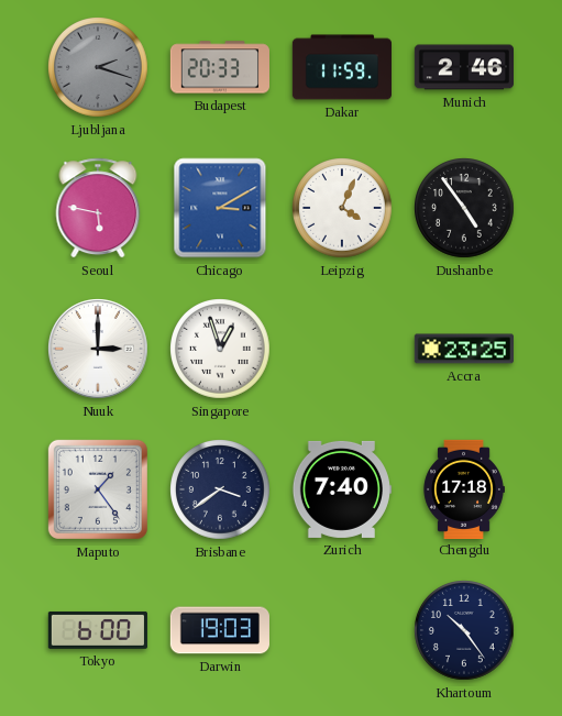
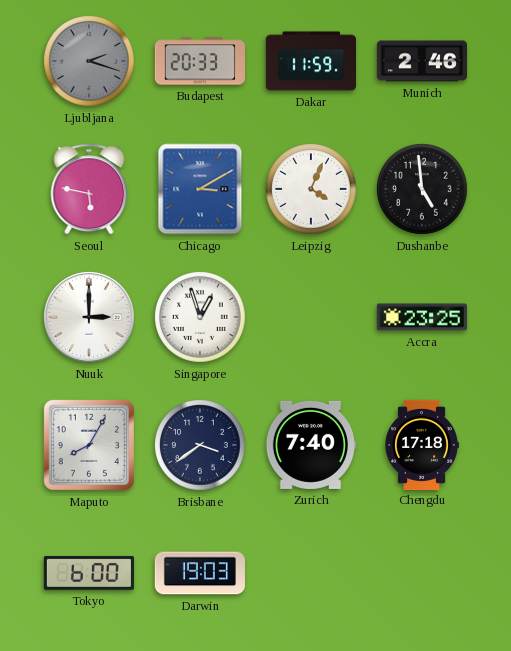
Dushanbe: 4:54 -> 4:59 (422, 189)
Maputo: 1:24 -> 8:05 (89, 445)
Khartoum: 10:24 -> none (464, 630)
